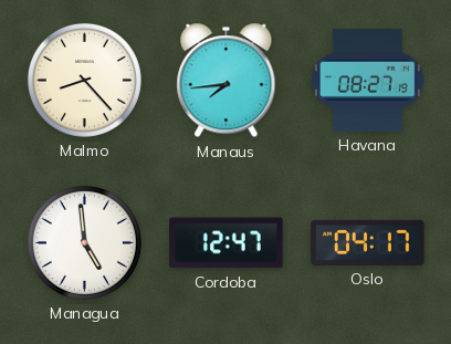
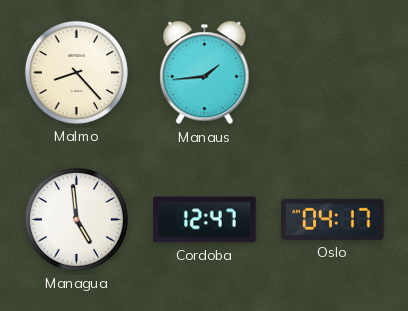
Manaus: 7:44 -> 1:44 (205, 73)
Havana: 08:27 -> none (367, 81)
